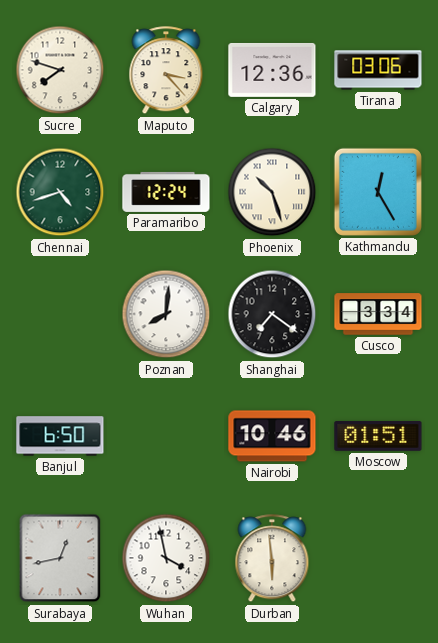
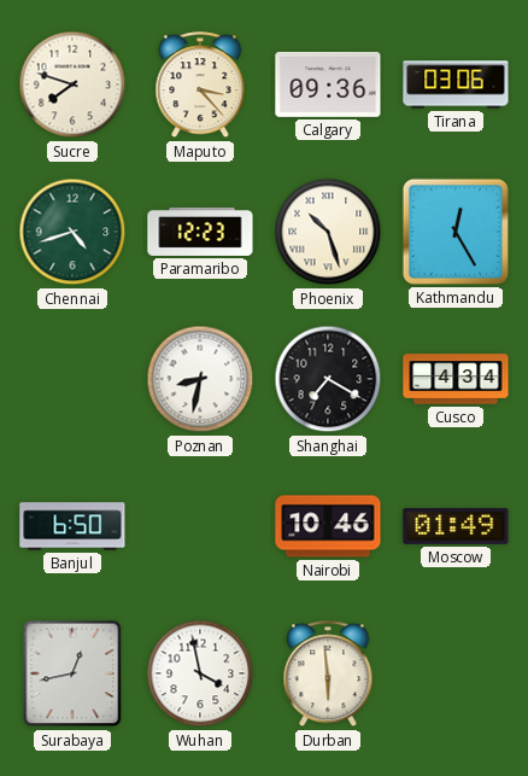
Calgary: 12:36 -> 09:36 (328, 84)
Paramaribo: 12:24 -> 12:23 (200, 232)
Poznan: 8:01 -> 8:32 (200, 379)
Shanghai: 7:21 -> 7:20 (328, 379)
Cusco: 3:34 -> 4:34 (456, 379)
Moscow: 01:51 -> 01:49 (456, 526)
